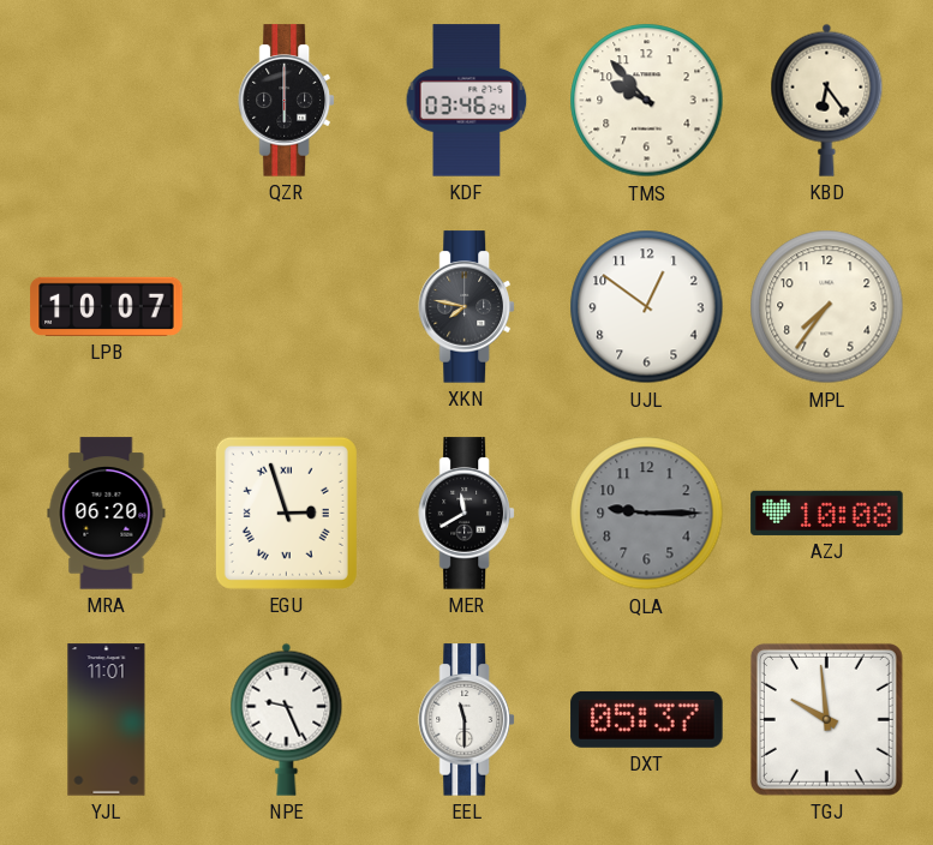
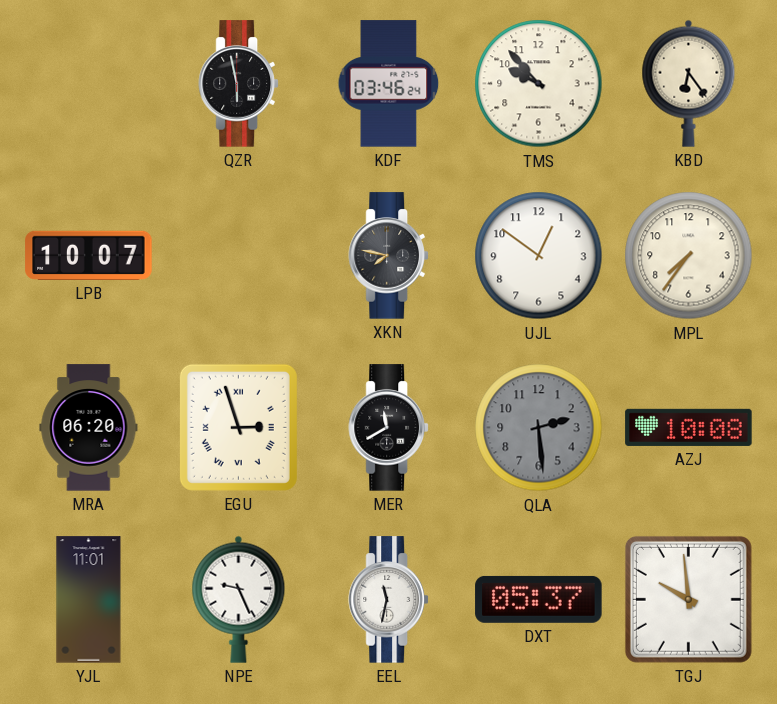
QZR: 6:00 -> 5:58 (238, 84)
QLA: 9:15 -> 2:29 (539, 428)
EEL: 11:30 -> 11:32 (388, 600)
